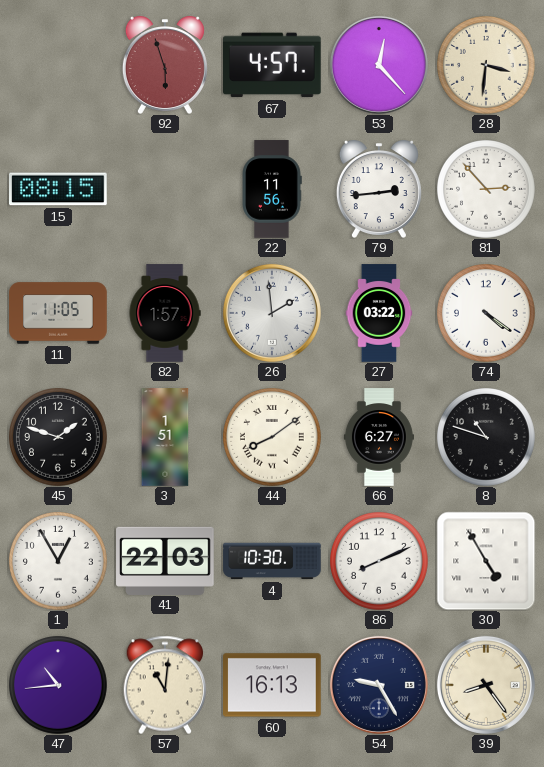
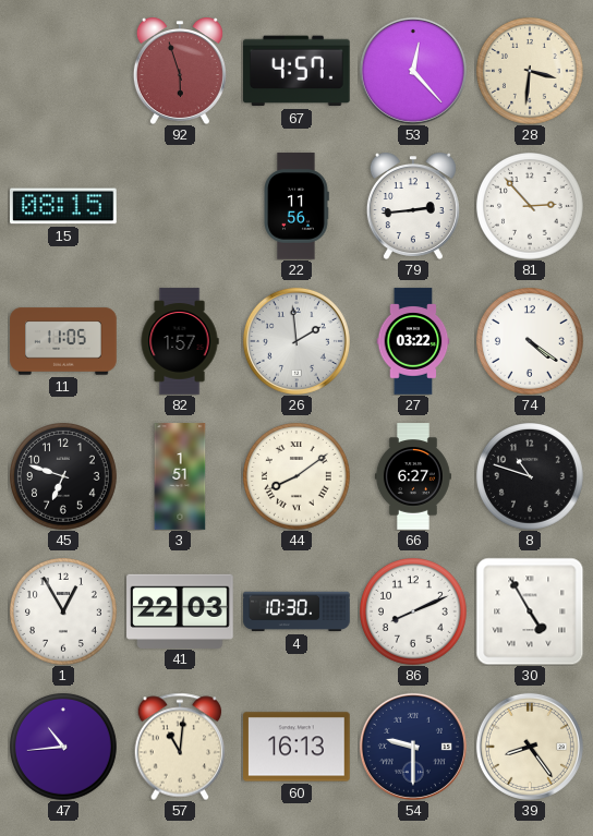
45: 1:48 -> 6:48 (64, 477)
54: 9:25 -> 9:30 (413, 747)
